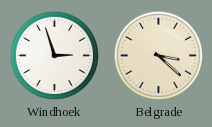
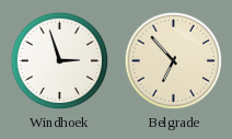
Belgrade: 3:22 -> 6:53 (174, 61)
